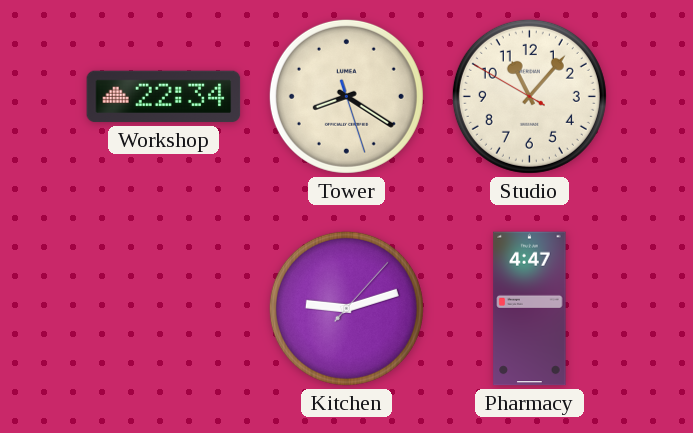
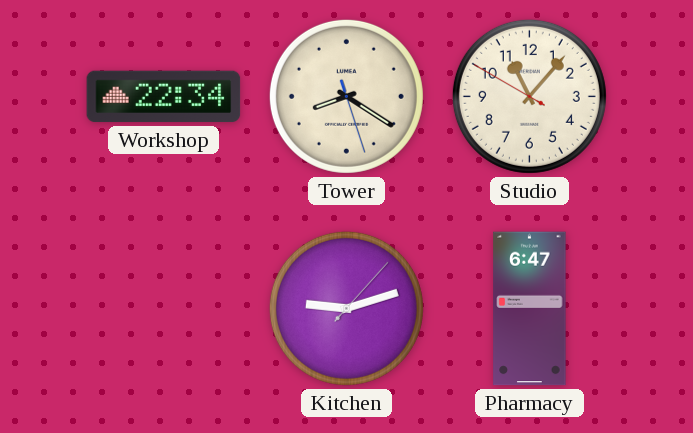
Pharmacy: 4:47 -> 6:47 (530, 309)
